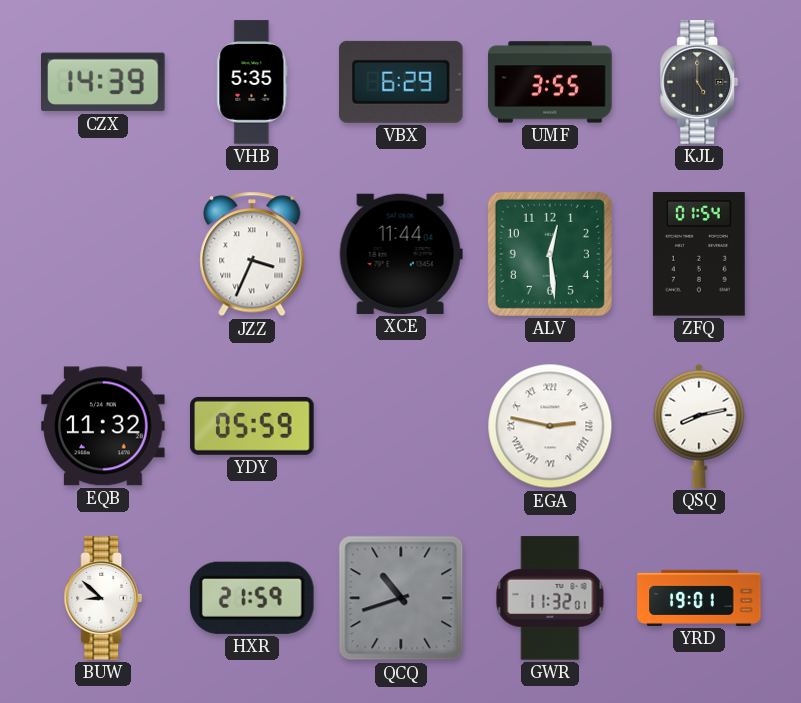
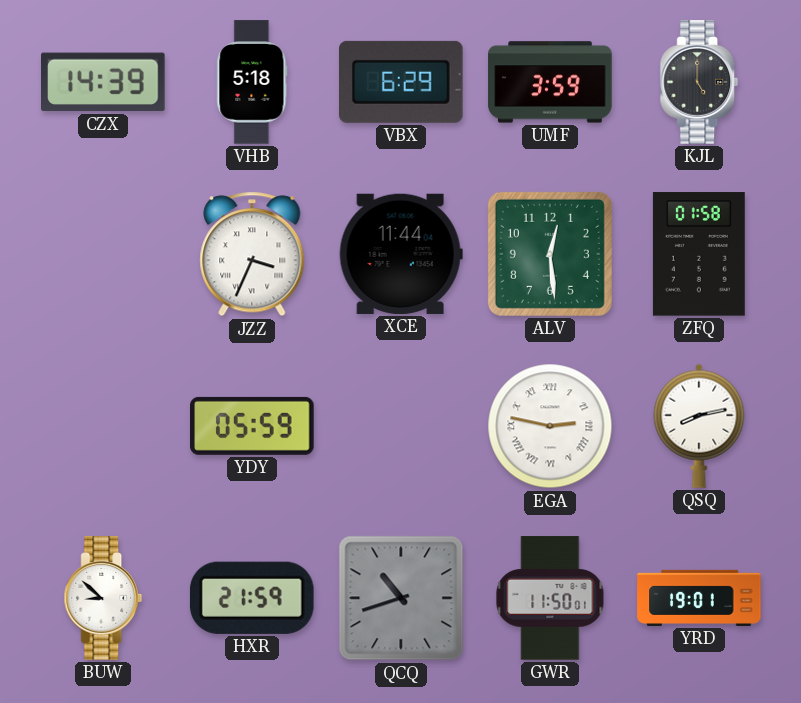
VHB: 5:35 -> 5:18 (252, 82)
UMF: 3:55 -> 3:59 (550, 82)
ZFQ: 01:54 -> 01:58 (699, 254)
EQB: 11:32 -> none (103, 426)
GWR: 11:32 -> 11:50 (550, 598)
